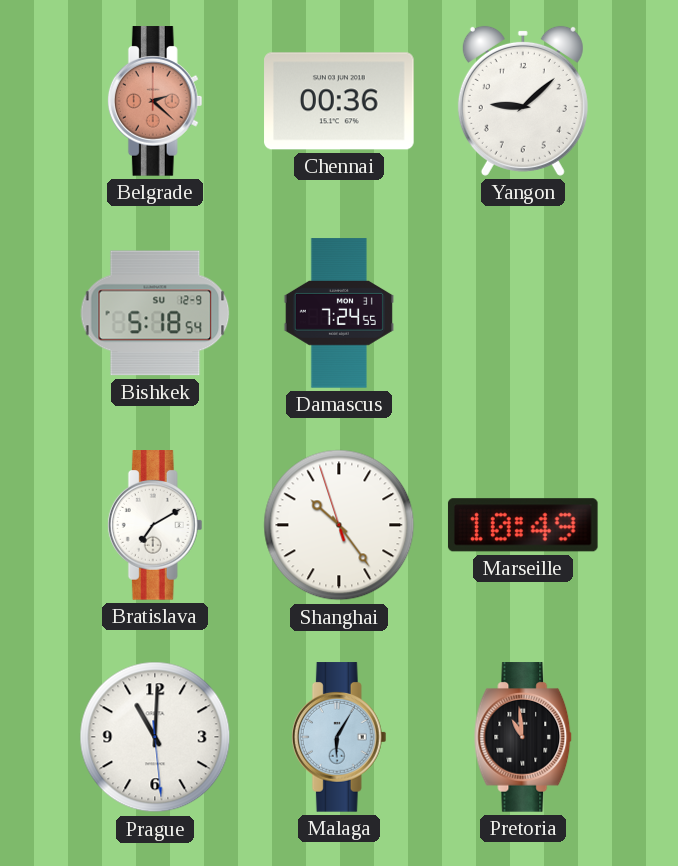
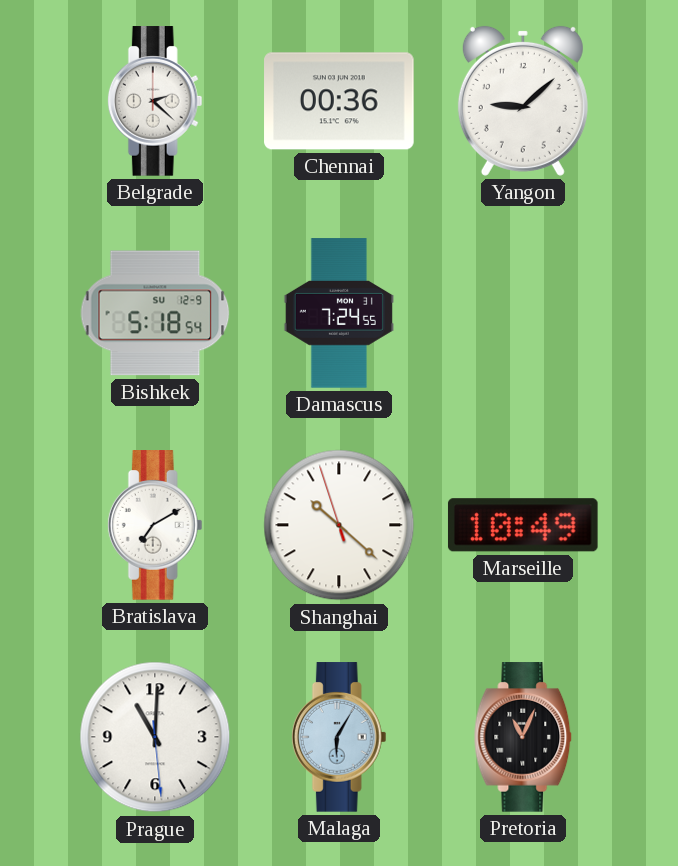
Belgrade dial: salmon -> white (155, 101)
Shanghai: 10:23 -> 10:21 (339, 525)
Pretoria: 10:59 -> 11:04 (523, 737)
